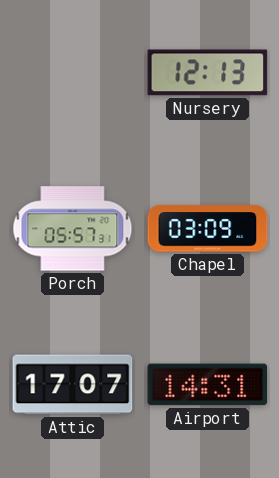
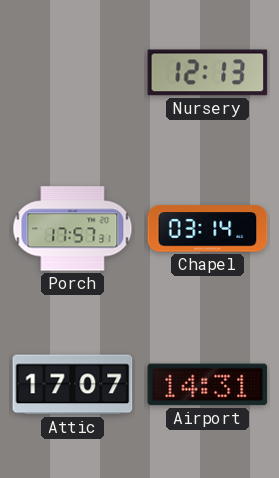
Porch: 05:57 -> 17:57 (73, 229)
Chapel: 03:09 -> 03:14 (208, 229)
